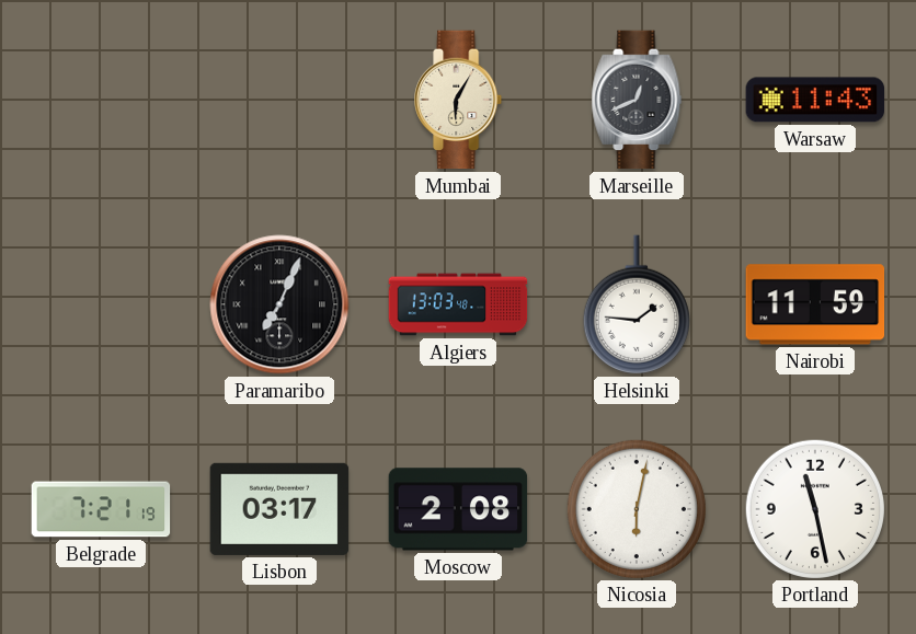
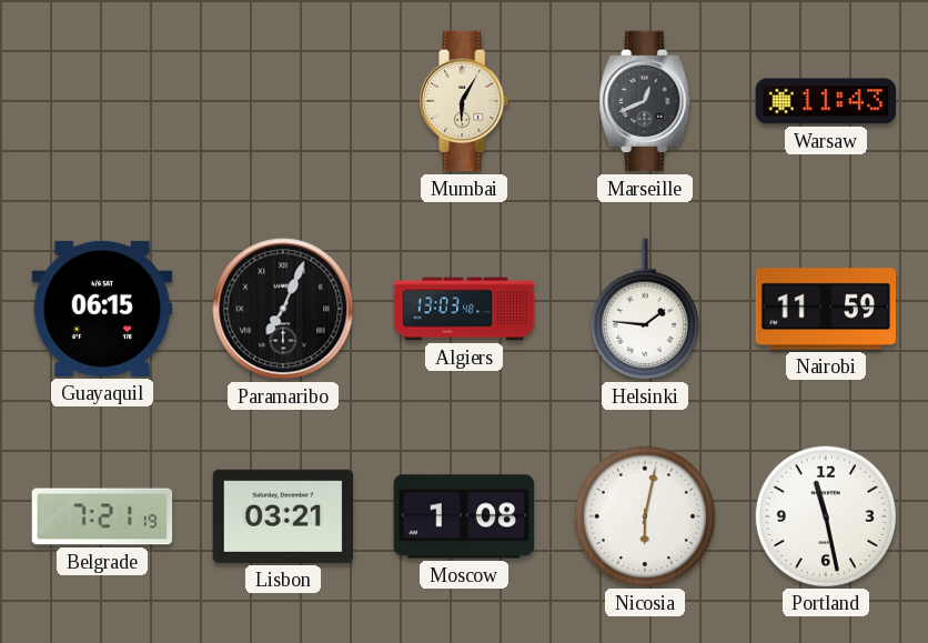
Guayaquil: none -> 06:15 (102, 309)
Lisbon: 03:17 -> 03:21 (283, 516)
Moscow: 2:08 -> 1:08 (464, 516)
